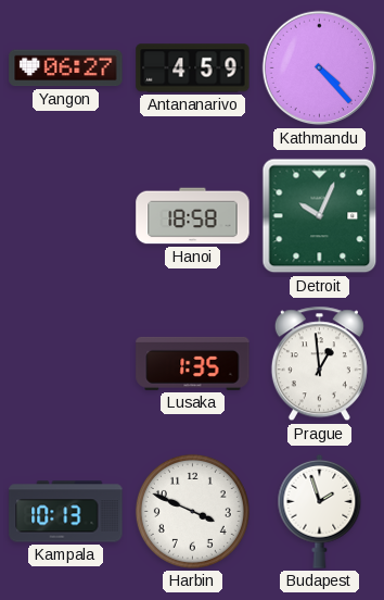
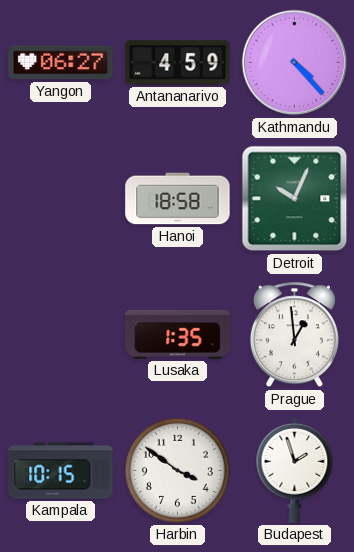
Kampala: 10:13 -> 10:15 (61, 471)
Harbin: 3:49 -> 3:51 (177, 470)
